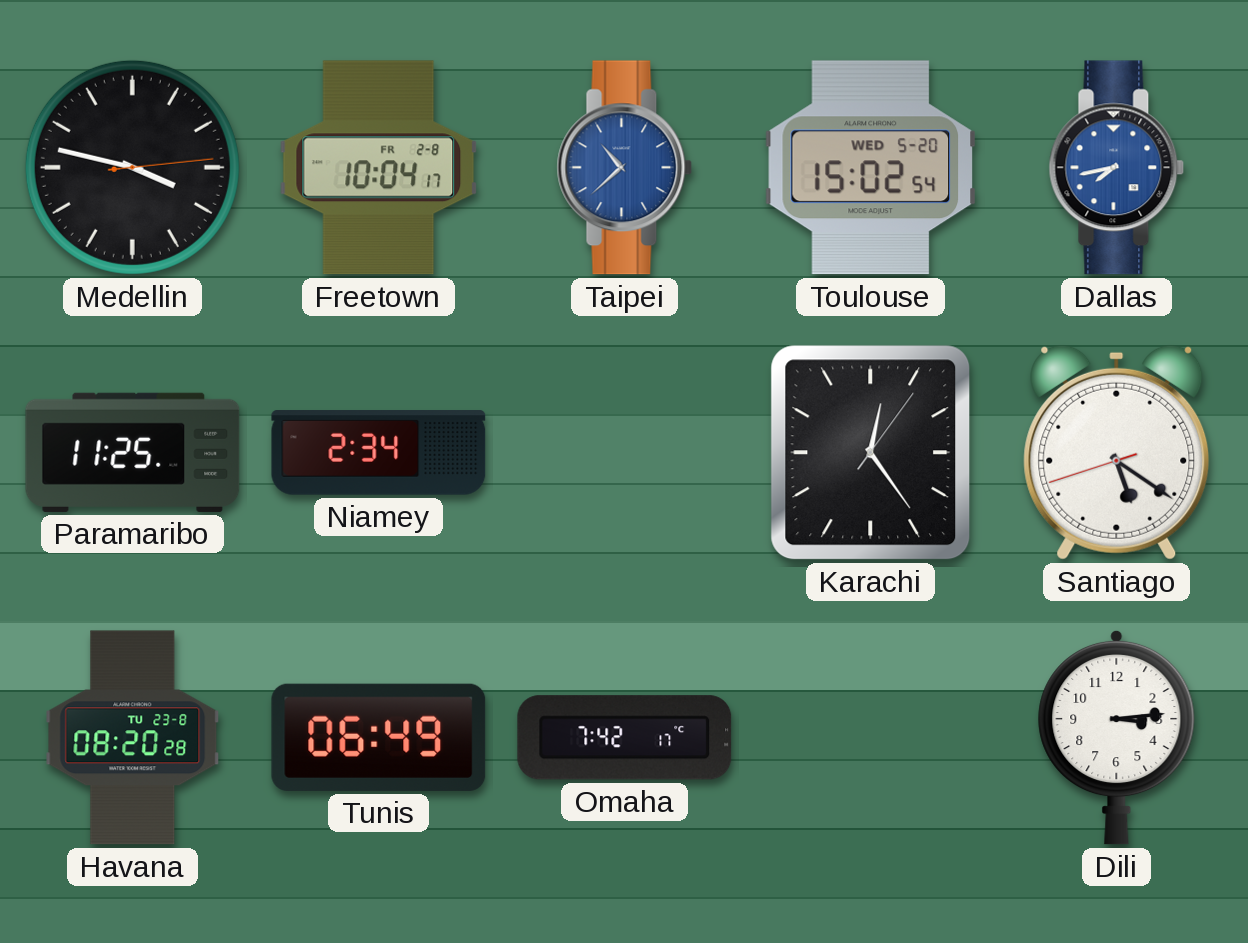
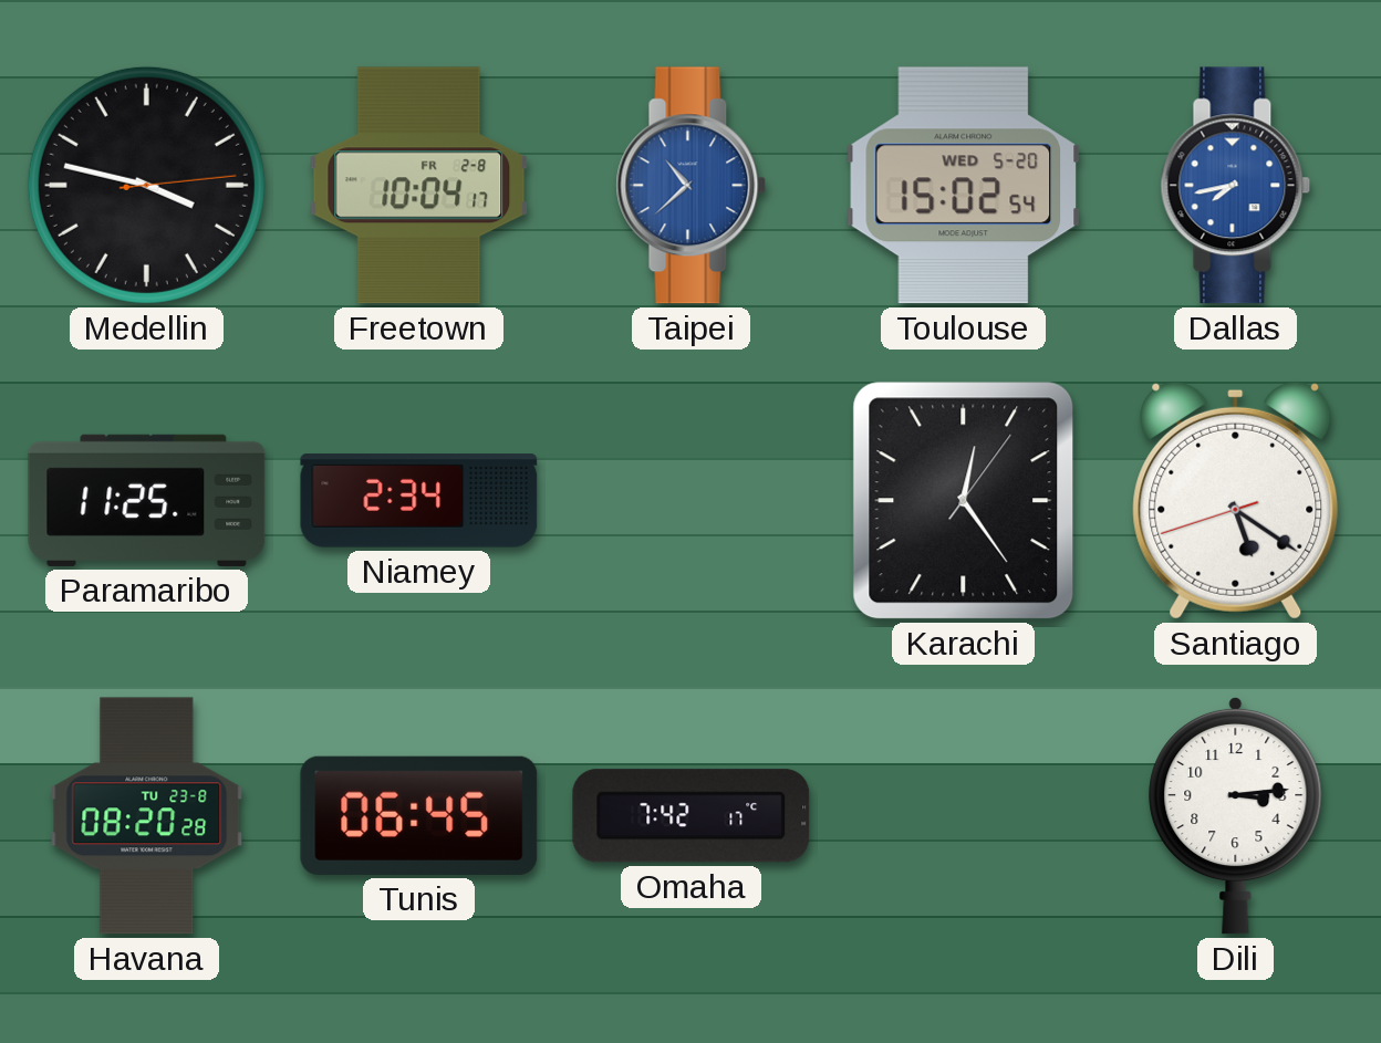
Tunis: 06:49 -> 06:45 (419, 815)
